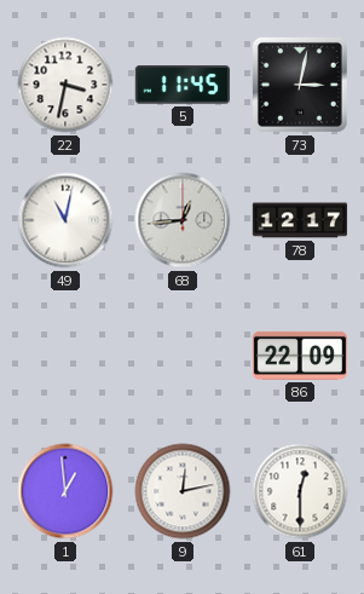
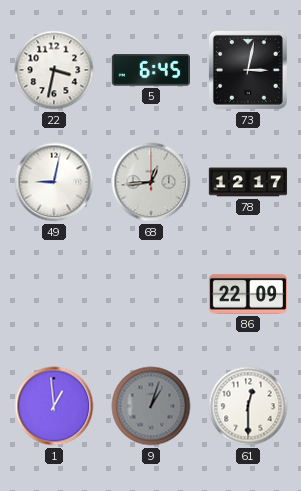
5: 11:45 -> 6:45 (150, 70)
49: 11:02 -> 9:02 (54, 182)
9: 12:13 -> 1:03 (151, 406)
9 dial: white -> grey (151, 406)
